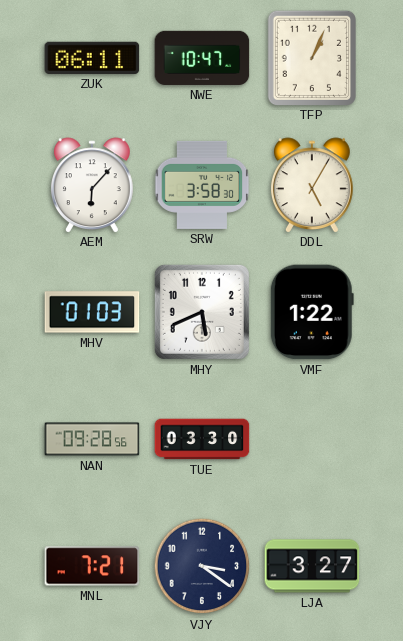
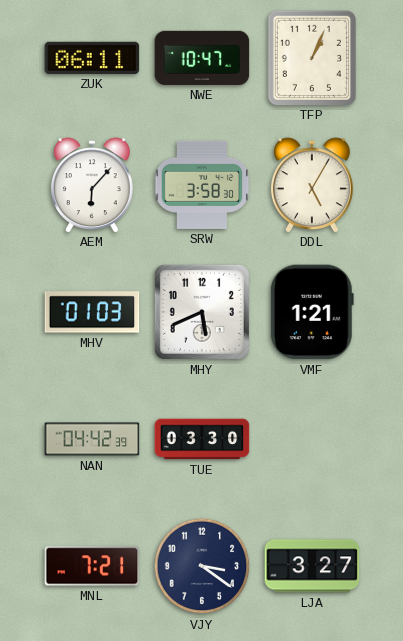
VMF: 1:22 -> 1:21 (312, 312)
NAN: 09:28 -> 04:42 (92, 439)
